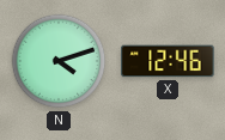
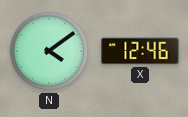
N: 4:12 -> 4:09 (49, 51)
